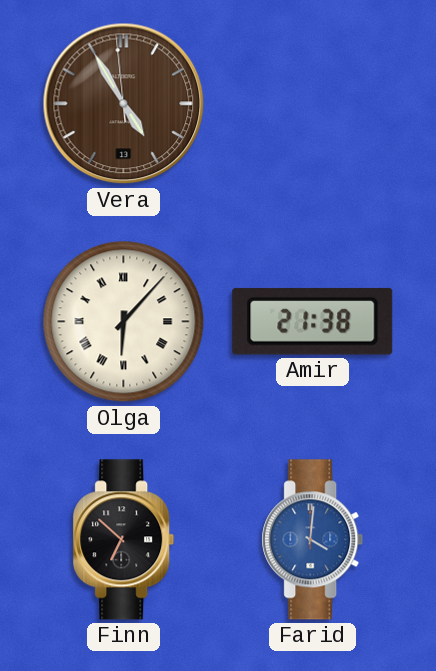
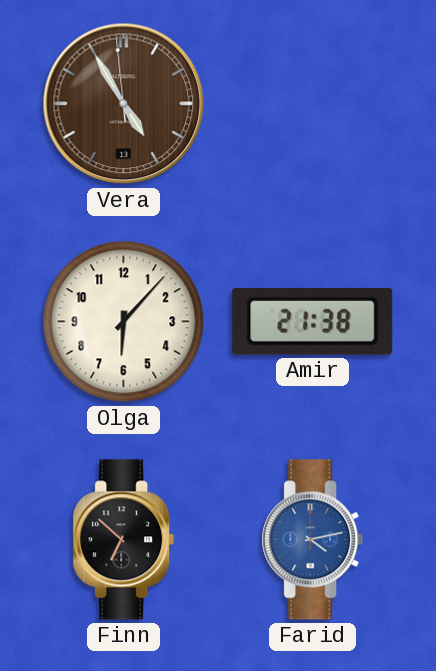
Olga numerals: Roman -> Arabic (124, 322)
Farid: 4:01 -> 4:13 (313, 540)
